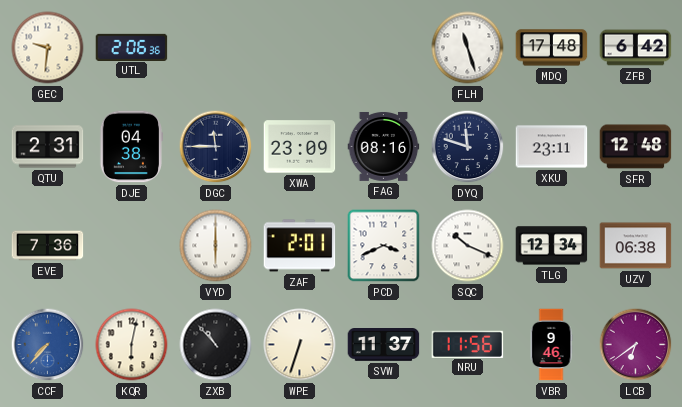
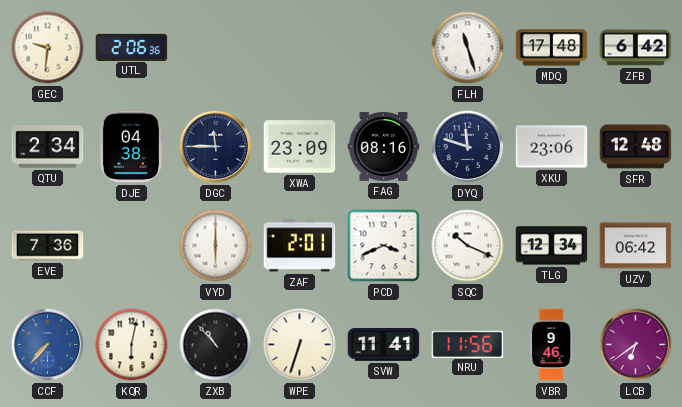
QTU: 2:31 -> 2:34 (48, 147)
XKU: 23:11 -> 23:06 (552, 147)
UZV: 06:38 -> 06:42 (636, 246)
SVW: 11:37 -> 11:41 (384, 345)
